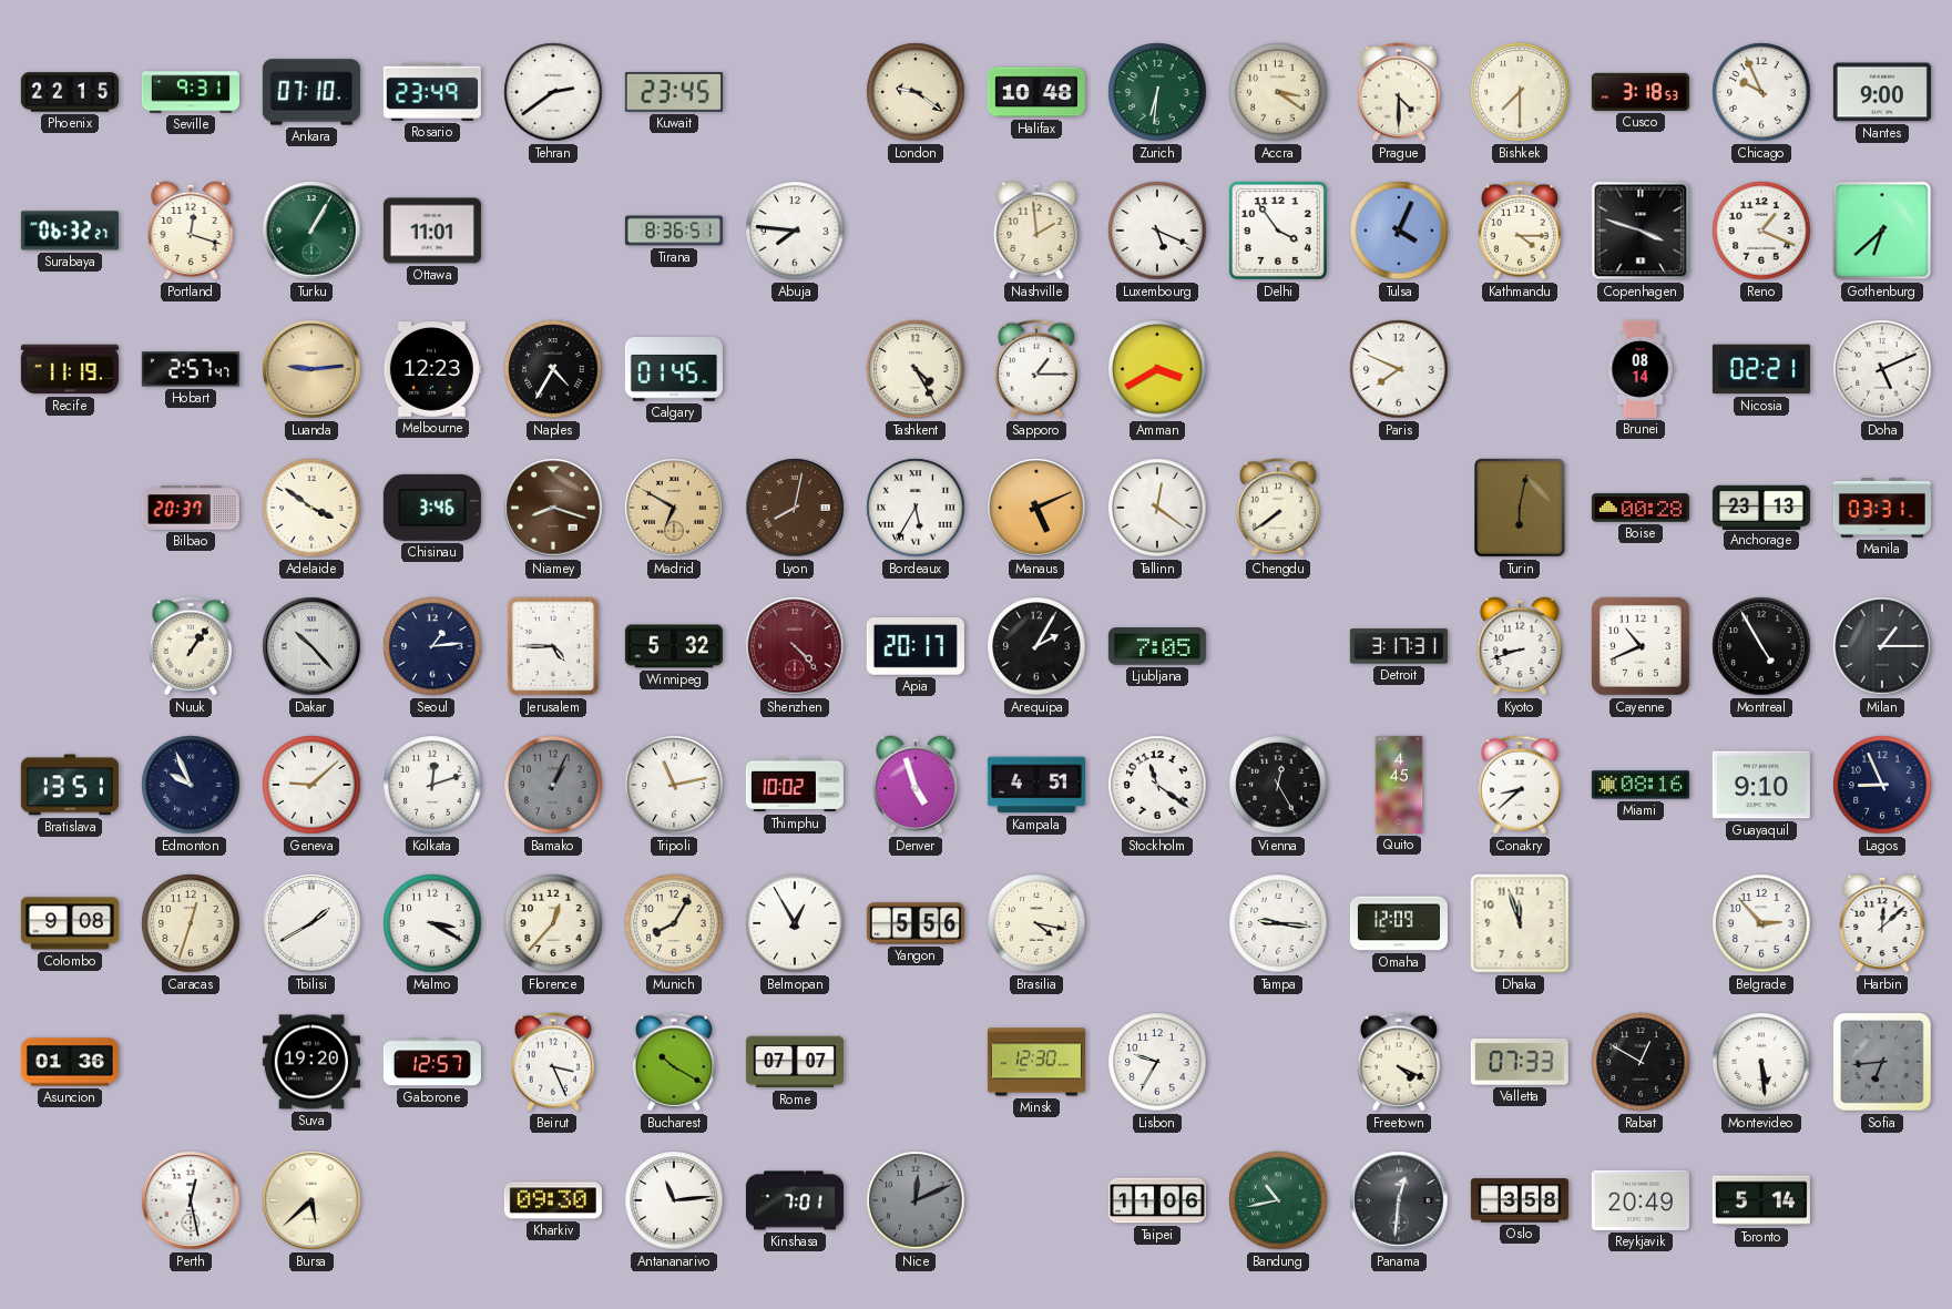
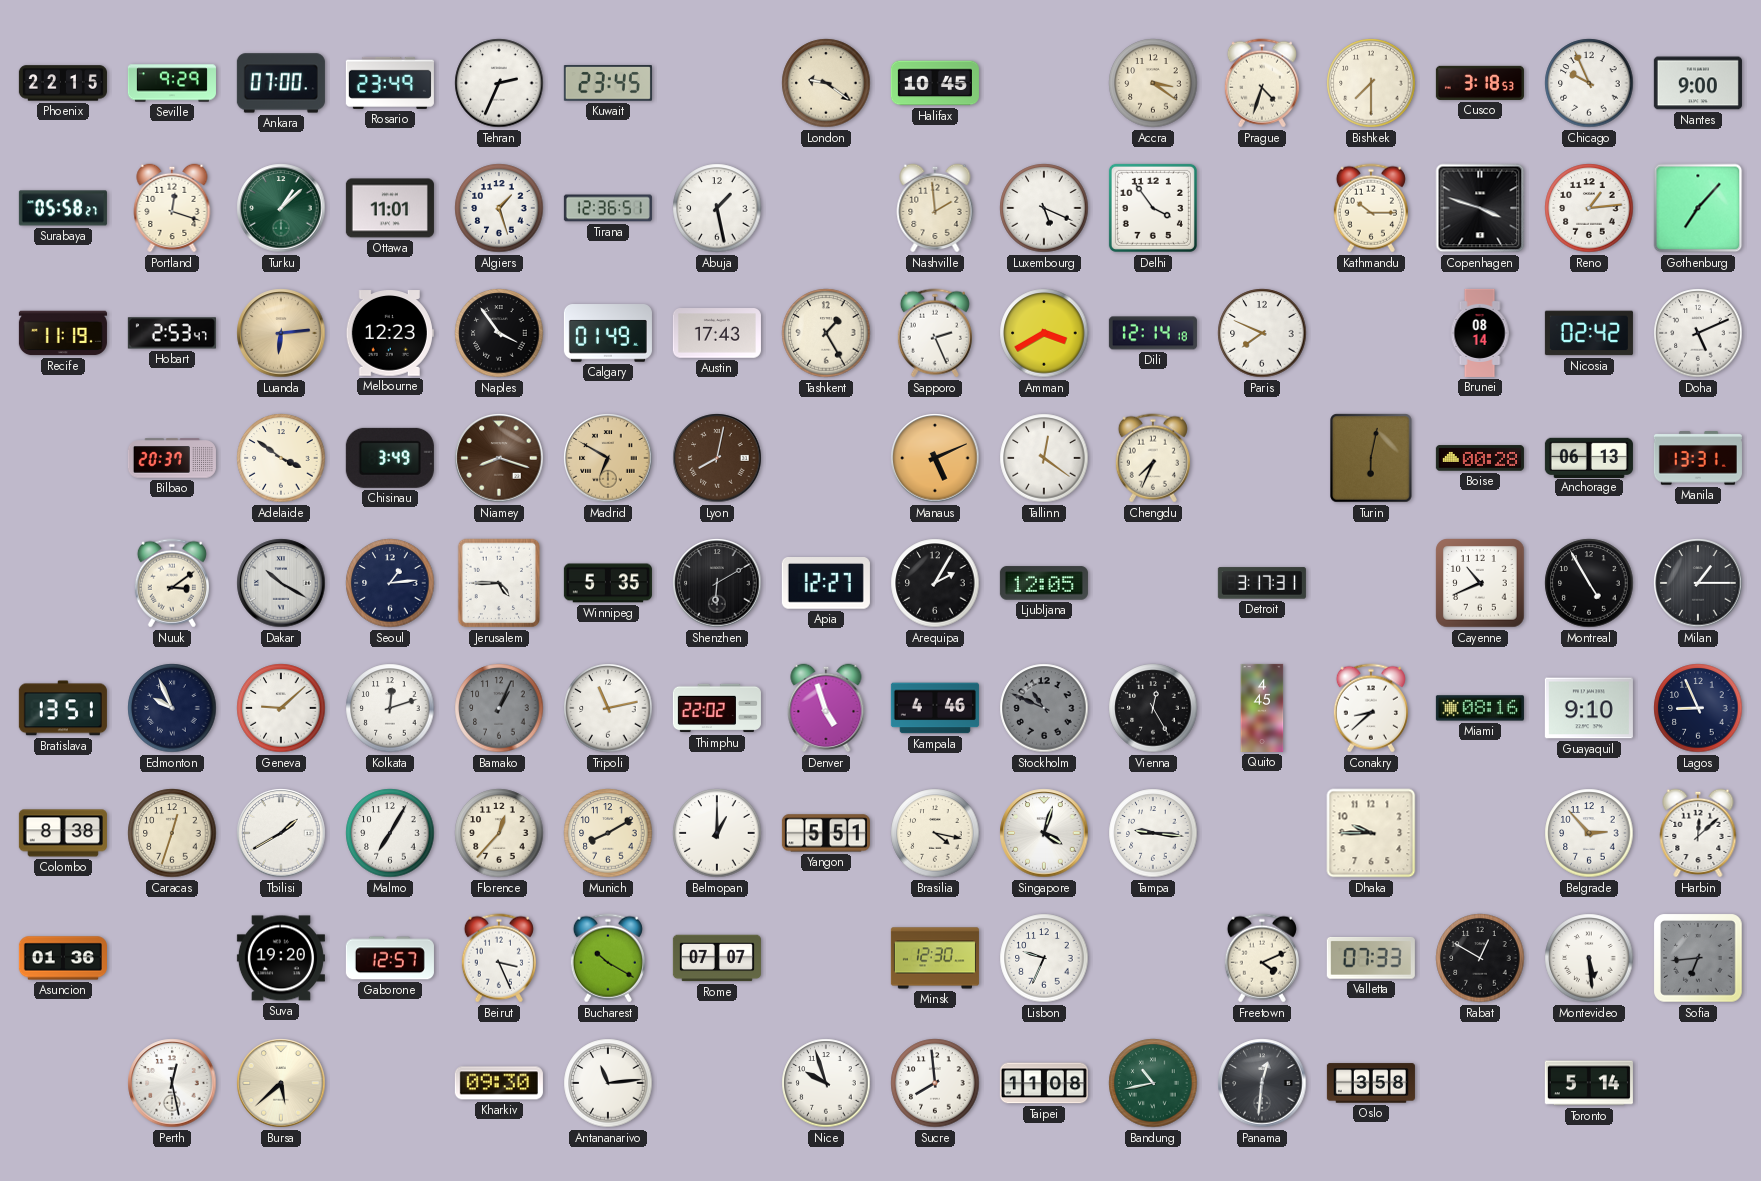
Seville: 9:31 -> 9:29 (172, 83)
Ankara: 07:10 -> 07:00 (281, 83)
Tehran: 2:39 -> 2:34 (499, 83)
Halifax: 10:48 -> 10:45 (935, 83)
Zurich: 6:31 -> none (1157, 92)
Prague: 4:30 -> 4:33 (1262, 83)
Surabaya: 06:32 -> 05:58 (63, 208)
Turku: 1:05 -> 1:08 (281, 208)
Algiers: none -> 1:27 (499, 208)
Tirana: 8:36 -> 12:36 (608, 208)
Abuja: 7:46 -> 1:28 (717, 208)
Tulsa: 4:04 -> none (1399, 231)
Kathmandu: 4:15 -> 10:15 (1371, 208)
Reno: 1:19 -> 1:14 (1589, 208)
Gothenburg: 6:38 -> 7:07 (1698, 208)
Hobart: 2:57 -> 2:53 (172, 333)
Luanda: 9:14 -> 6:14 (281, 333)
Naples: 4:35 -> 3:54 (499, 333)
Calgary: 01:45 -> 01:49 (608, 333)
Austin: none -> 17:43 (717, 333)
Tashkent: 4:25 -> 1:25 (826, 333)
Sapporo: 1:15 -> 2:26 (935, 333)
Dili: none -> 12:14 (1153, 333)
Nicosia: 02:21 -> 02:42 (1589, 333)
Chisinau: 3:46 -> 3:49 (390, 458)
Bordeaux: 5:35 -> none (916, 508)
Chengdu: 7:39 -> 7:34 (1153, 458)
Anchorage: 23:13 -> 06:13 (1589, 457)
Manila: 03:31 -> 13:31 (1698, 458)
Nuuk: 1:06 -> 3:09 (172, 583)
Dakar: 10:23 -> 10:20 (281, 583)
Winnipeg: 5:32 -> 5:35 (608, 583)
Shenzhen: 4:23 -> 6:10 (717, 583)
Shenzhen dial: burgundy -> black (717, 583)
Apia: 20:17 -> 12:27 (826, 584)
Ljubljana: 7:05 -> 12:05 (1044, 583)
Kyoto: 8:42 -> none (1520, 646)
Thimphu: 10:02 -> 22:02 (717, 708)
Kampala: 4:51 -> 4:46 (935, 708)
Stockholm: 11:21 -> 10:49 (1044, 708)
Stockholm dial: white -> grey (1044, 708)
Colombo: 9:08 -> 8:38 (63, 833)
Malmo: 3:20 -> 7:05 (390, 833)
Munich: 8:05 -> 8:10 (608, 833)
Belmopan: 12:55 -> 1:00 (717, 833)
Yangon: 5:56 -> 5:51 (826, 833)
Singapore: none -> 4:03 (1044, 833)
Omaha: 12:09 -> none (1399, 923)
Dhaka: 11:57 -> 9:45 (1371, 833)
Lisbon: 9:35 -> 9:34 (1044, 958)
Freetown: 4:19 -> 4:11 (1262, 958)
Kinshasa: 7:01 -> none (795, 1200)
Nice: 12:11 -> 9:57 (826, 1083)
Nice dial: grey -> white (826, 1083)
Sucre: none -> 7:59 (935, 1083)
Taipei: 11:06 -> 11:08 (1044, 1083)
Reykjavik: 20:49 -> none (1641, 1200)
